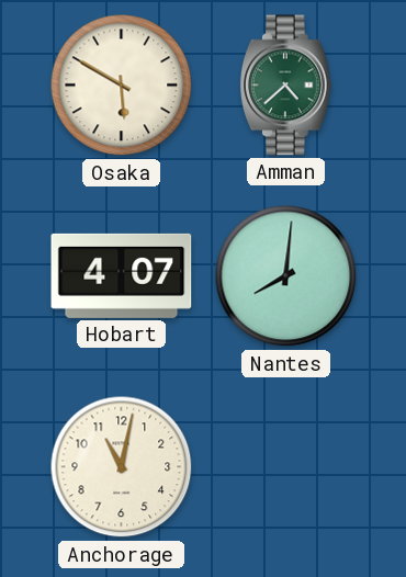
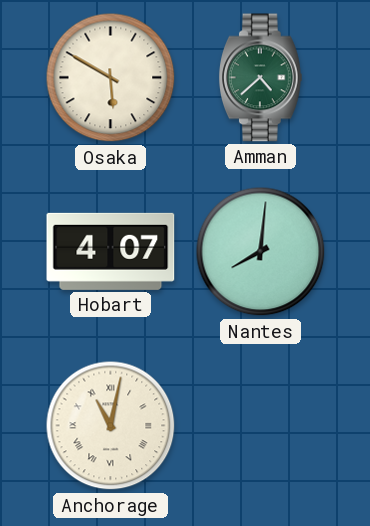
Anchorage numerals: Arabic -> Roman (111, 426)
